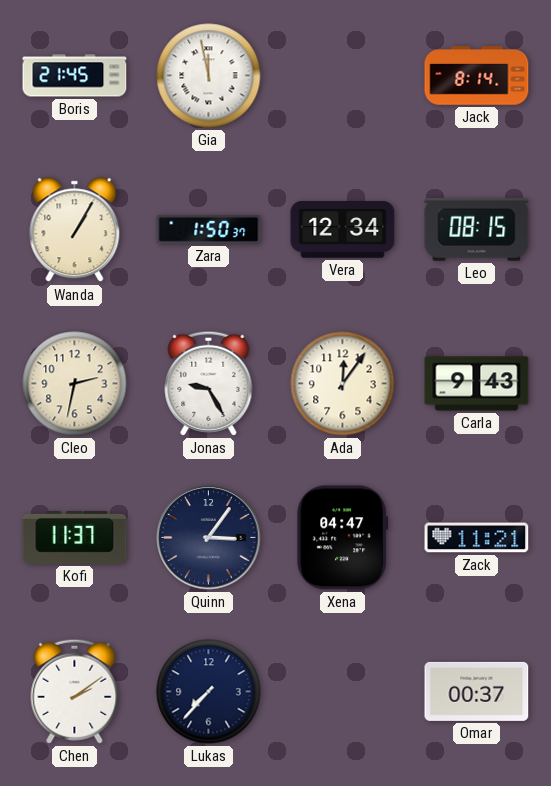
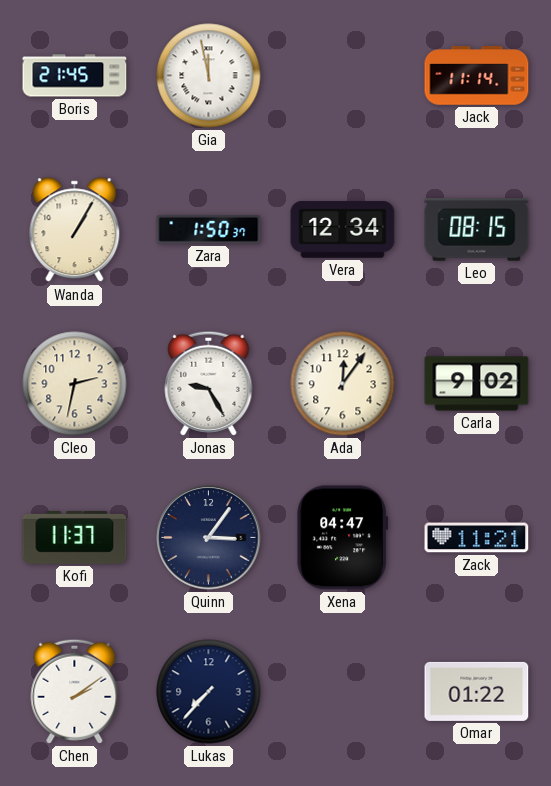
Jack: 8:14 -> 11:14 (477, 76)
Carla: 9:43 -> 9:02 (477, 384)
Omar: 00:37 -> 01:22 (477, 691)
